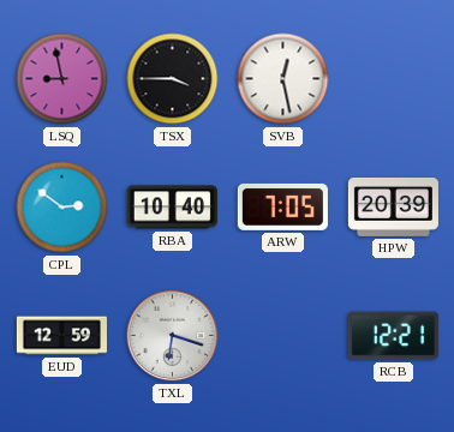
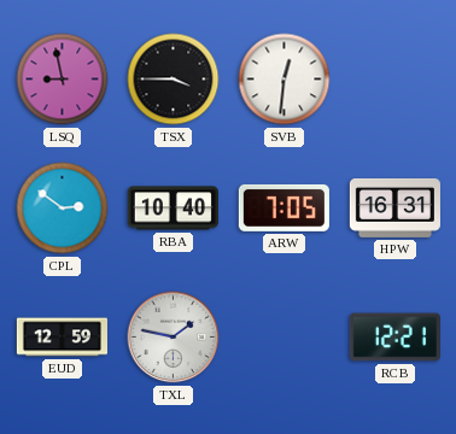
SVB: 12:28 -> 12:31 (285, 80)
HPW: 20:39 -> 16:31 (394, 207)
TXL: 6:18 -> 1:47 (174, 338)
